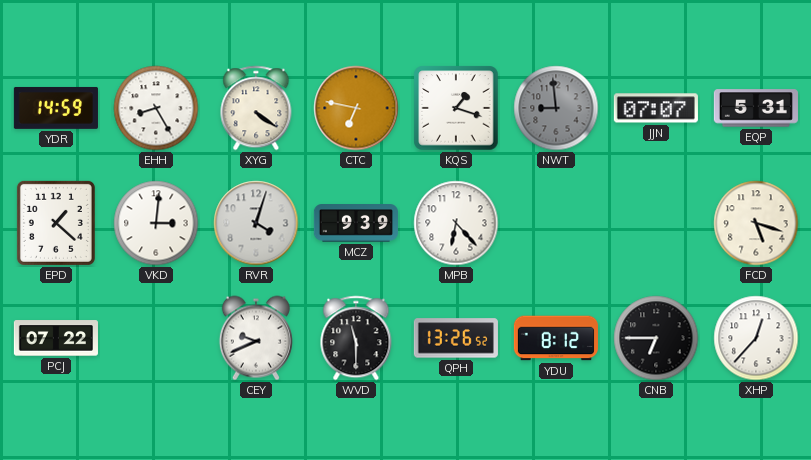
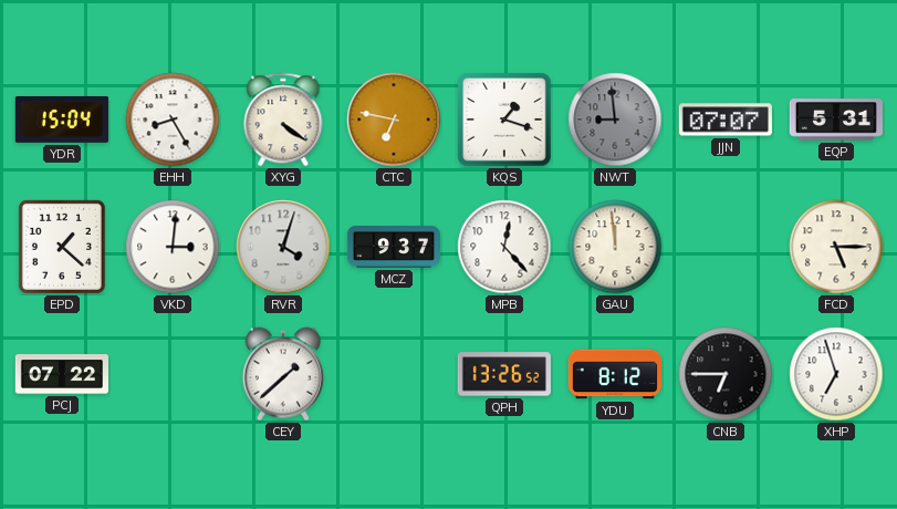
YDR: 14:59 -> 15:04 (62, 120)
MCZ: 9:39 -> 9:37 (394, 247)
MPB: 6:23 -> 12:23 (504, 247)
GAU: none -> 11:59 (615, 247)
FCD: 5:18 -> 5:15 (836, 247)
CEY: 9:41 -> 1:38 (283, 374)
WVD: 11:30 -> none (356, 338)
XHP: 12:37 -> 6:57 (836, 374)
